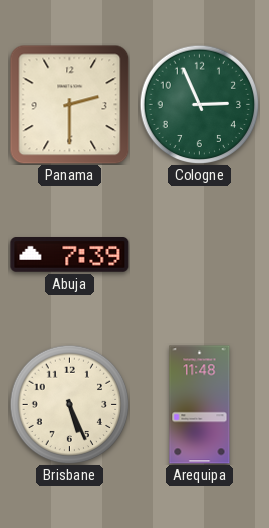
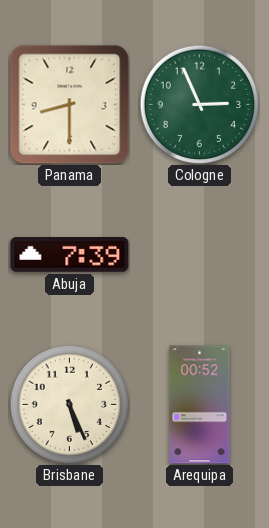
Panama: 2:30 -> 8:30 (69, 104)
Arequipa: 11:48 -> 00:52 (200, 405)
